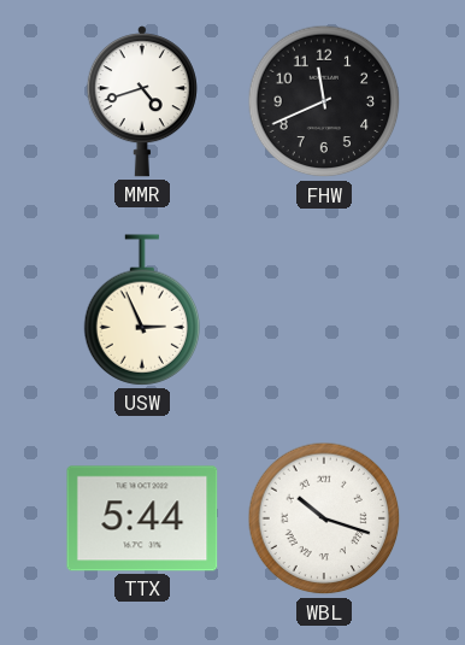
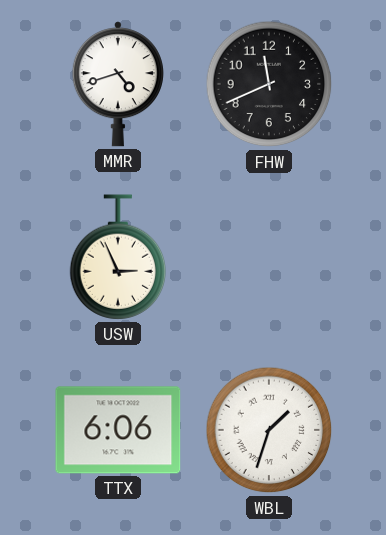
TTX: 5:44 -> 6:06 (118, 430)
WBL: 10:18 -> 1:33 (269, 430)
